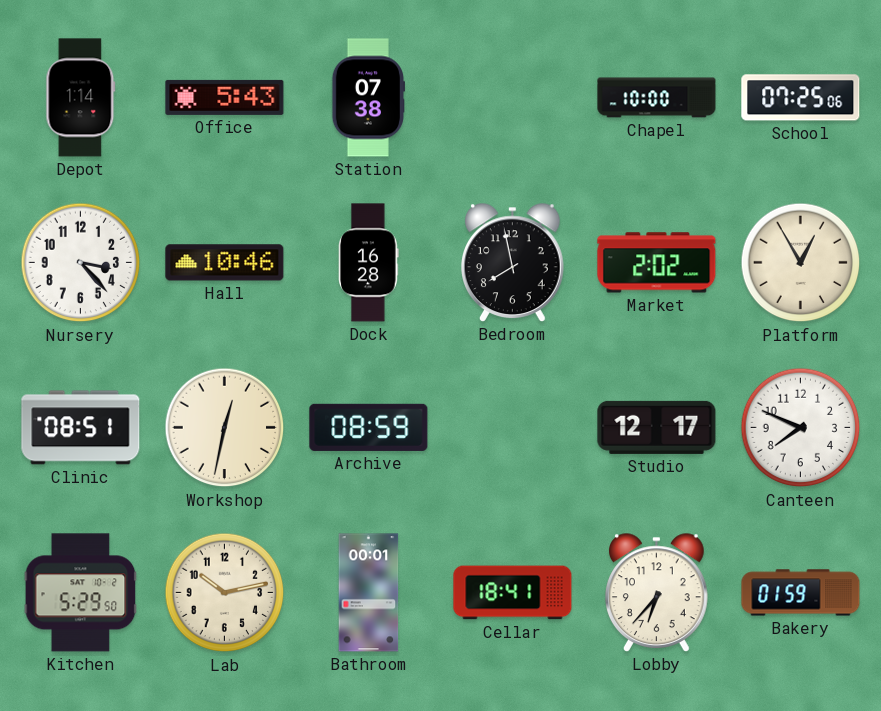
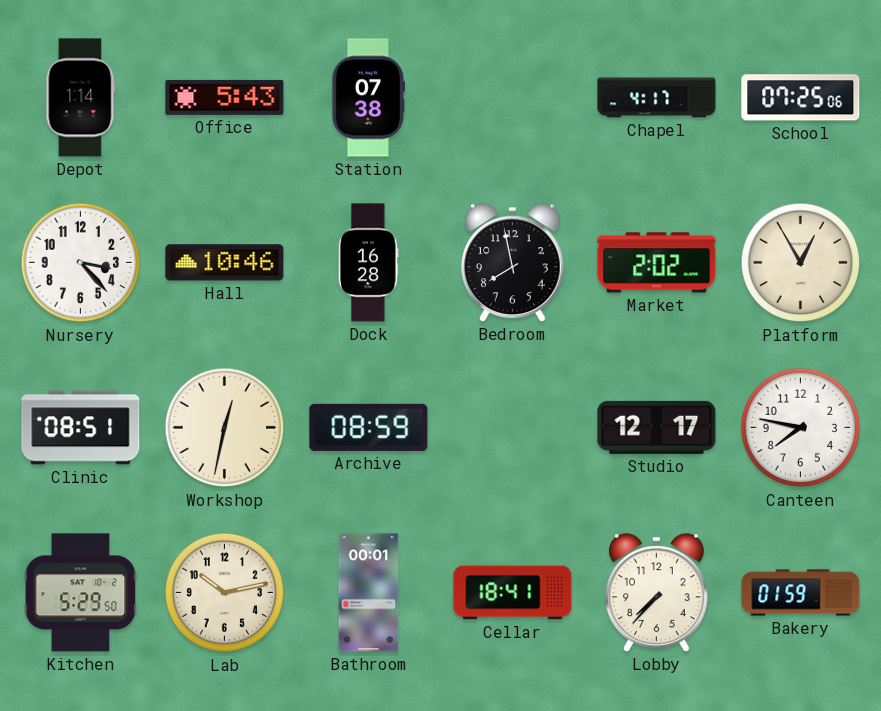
Chapel: 10:00 -> 4:17 (657, 98)
Canteen: 7:49 -> 7:47 (801, 428)
Lobby: 6:37 -> 7:37 (657, 593)
